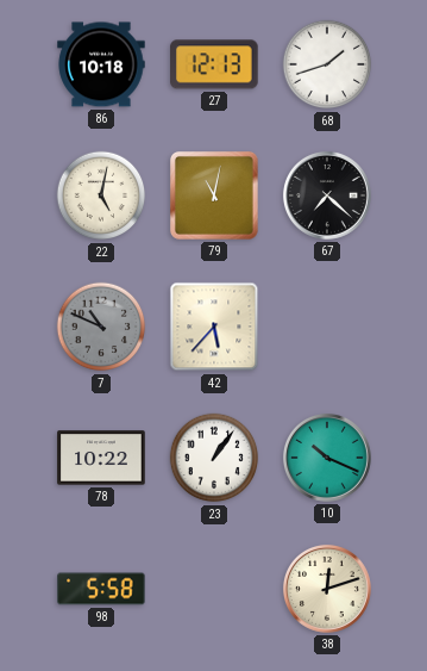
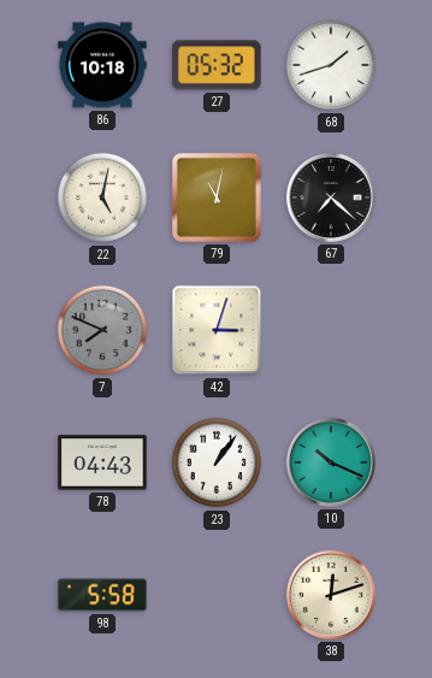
27: 12:13 -> 05:32 (217, 65)
7: 10:49 -> 7:49 (102, 330)
42: 5:37 -> 3:03 (217, 330)
78: 10:22 -> 04:43 (102, 462)
